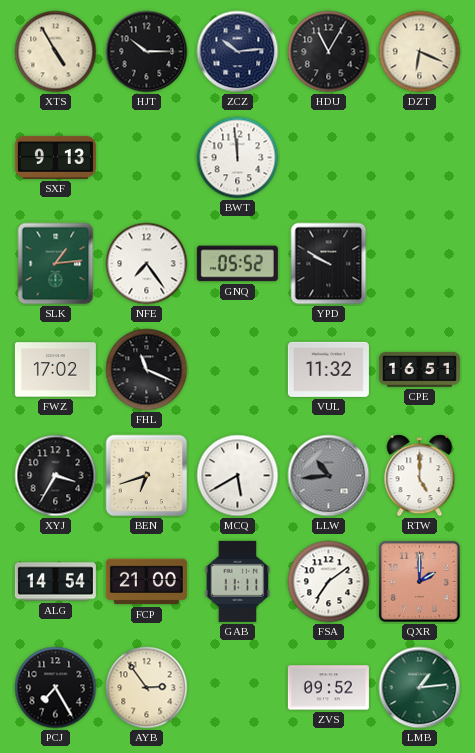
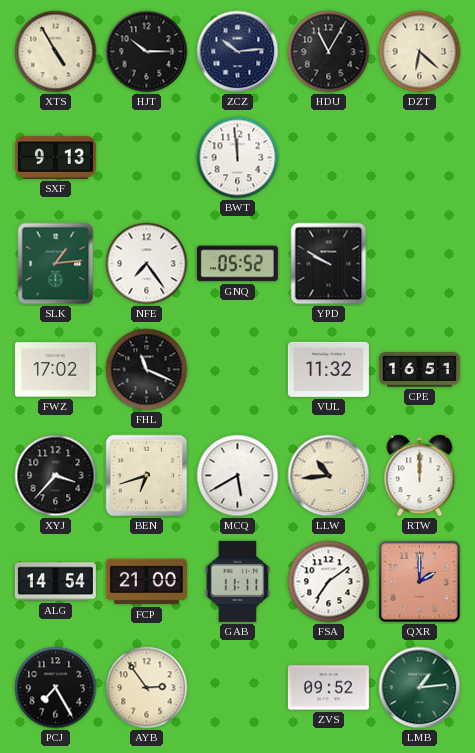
DZT: 6:19 -> 6:22 (420, 52)
XYJ: 3:35 -> 3:37 (56, 476)
LLW dial: grey -> cream (329, 476)
RTW: 5:00 -> 12:00 (420, 476)
